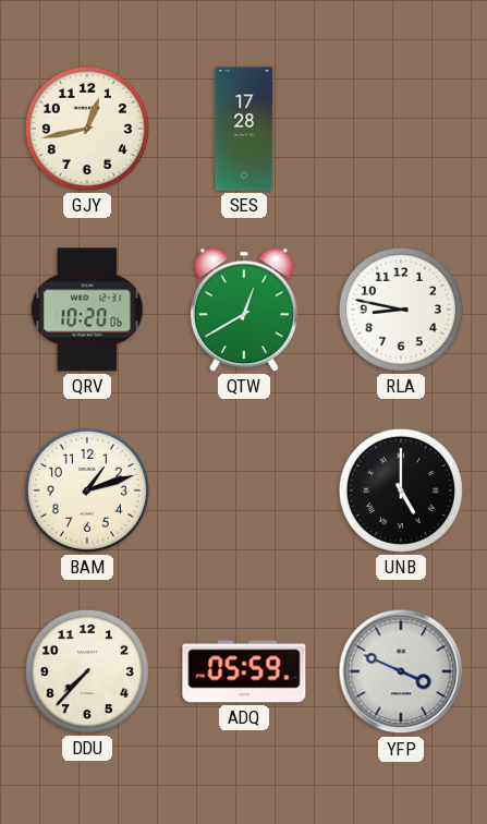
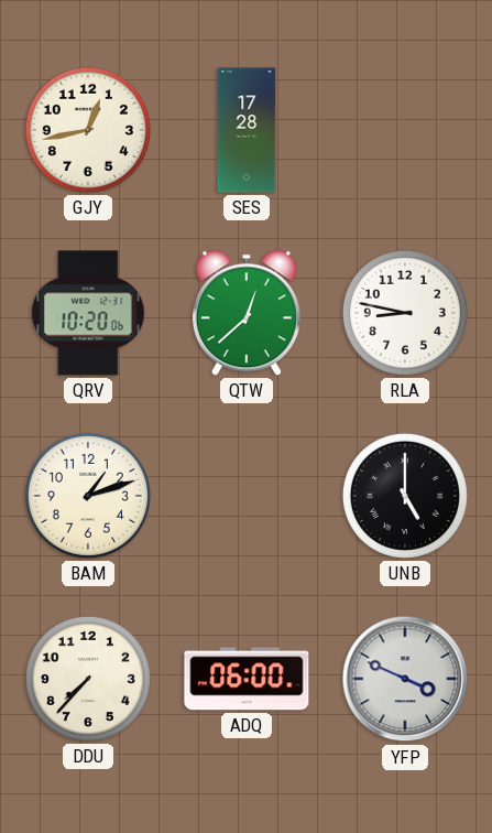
QTW: 12:40 -> 12:38 (247, 313)
ADQ: 05:59 -> 06:00 (247, 679)
